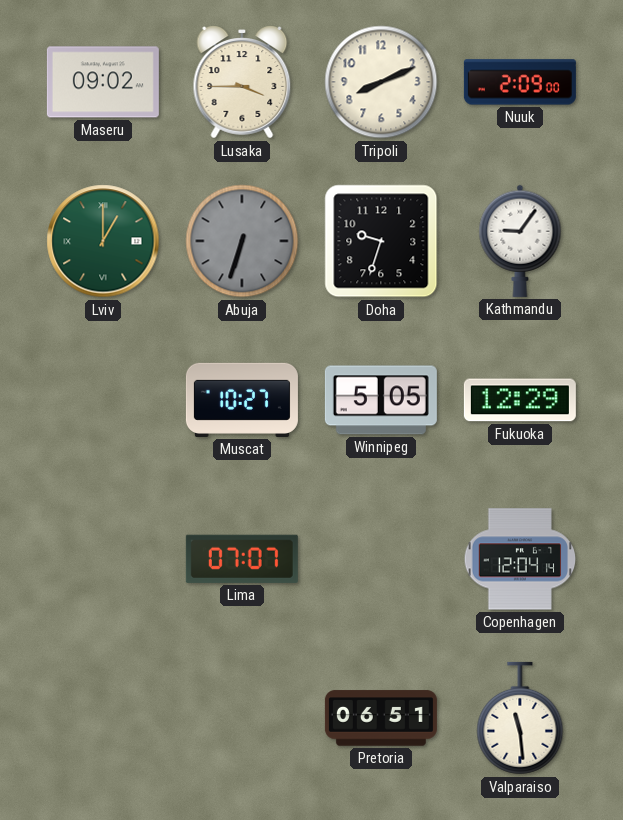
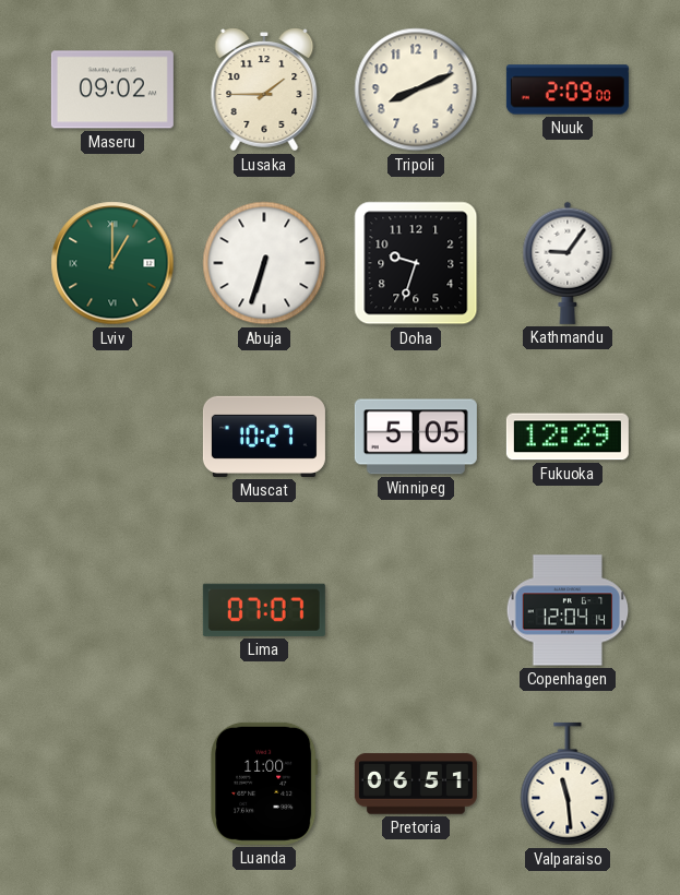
Lusaka: 3:45 -> 1:45 (264, 89)
Abuja dial: grey -> white (264, 263)
Luanda: none -> 11:00 (265, 784)
